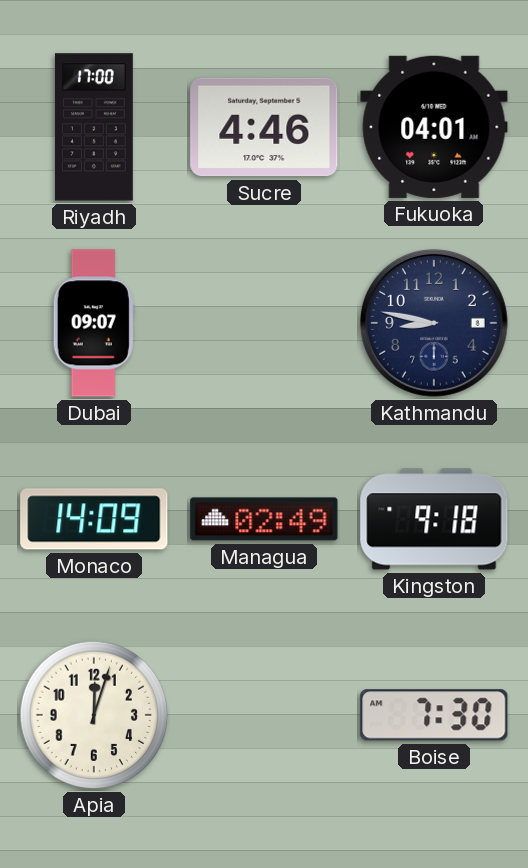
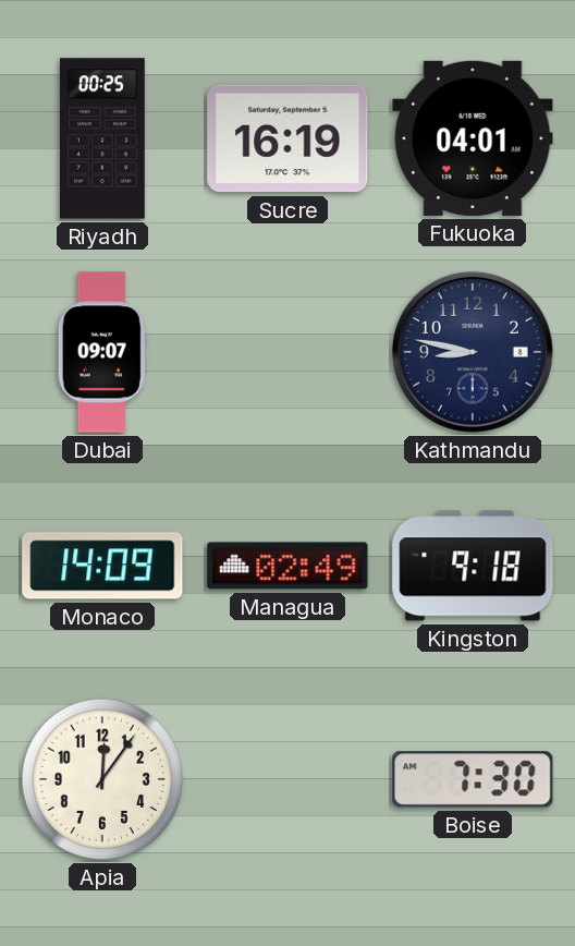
Riyadh: 17:00 -> 00:25 (102, 138)
Sucre: 4:46 -> 16:19 (287, 138)
Apia: 12:03 -> 12:06 (102, 779)
